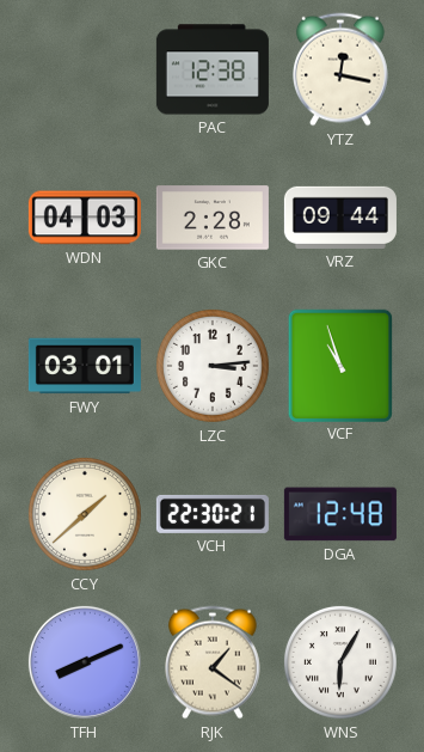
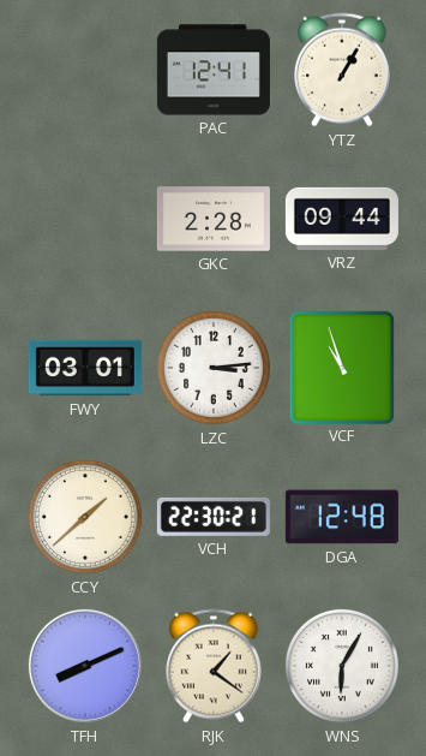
PAC: 12:38 -> 12:41 (214, 70)
YTZ: 12:17 -> 1:05 (342, 70)
WDN: 04:03 -> none (85, 218)
